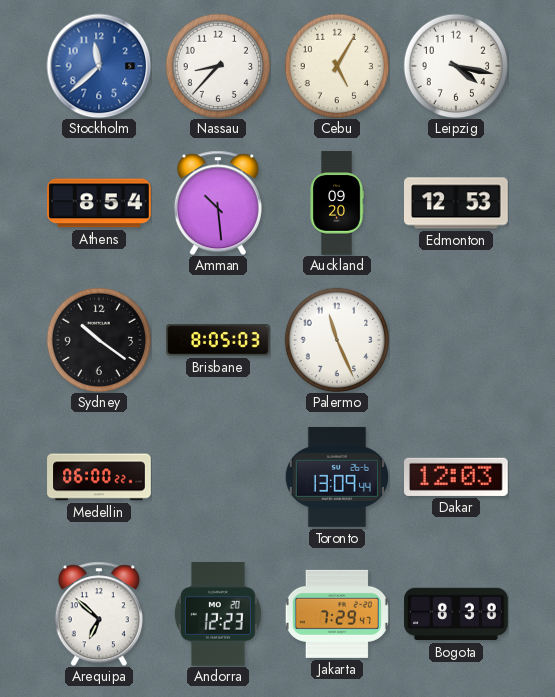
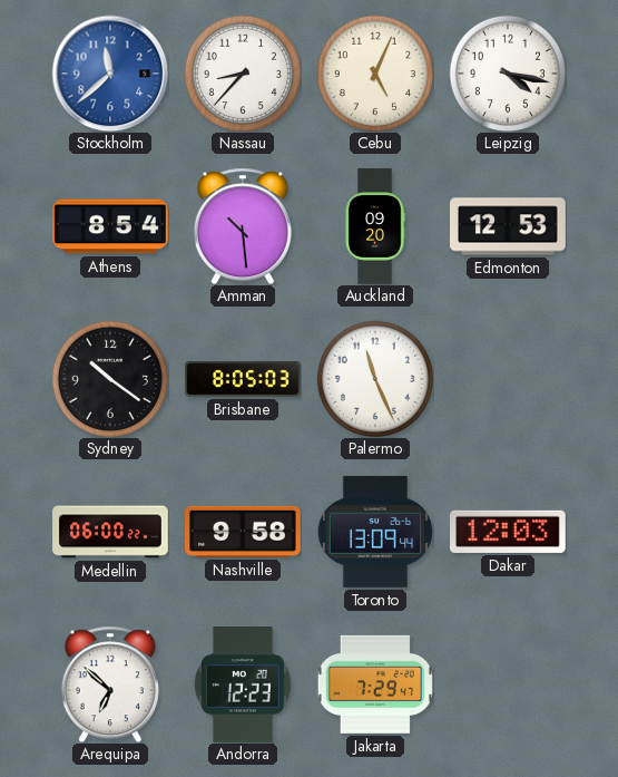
Cebu: 5:05 -> 5:04 (374, 72)
Nashville: none -> 9:58 (244, 532)
Bogota: 8:38 -> none (456, 614)
